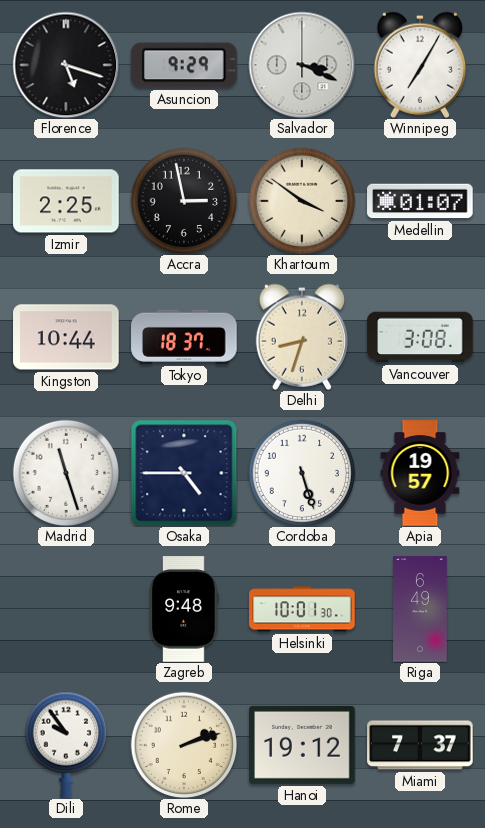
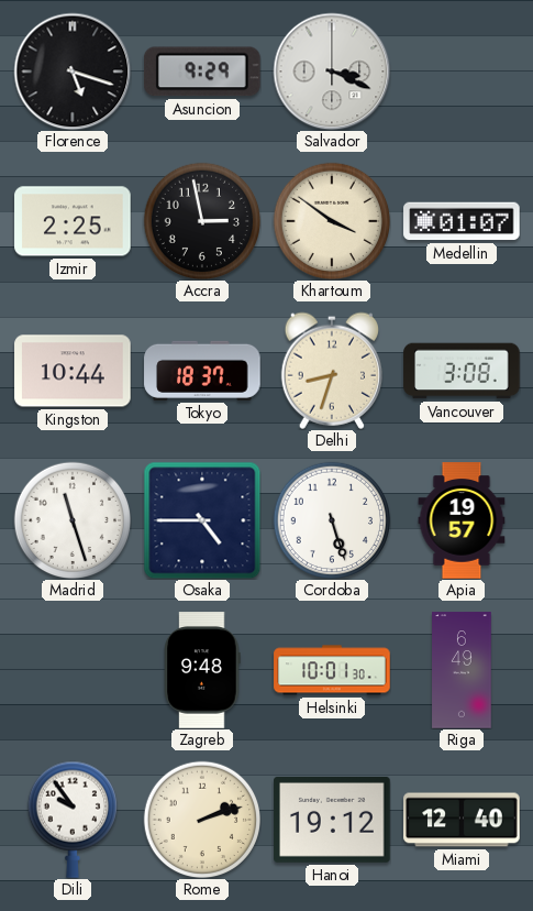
Winnipeg: 7:05 -> none (419, 65)
Miami: 7:37 -> 12:40 (462, 820)
